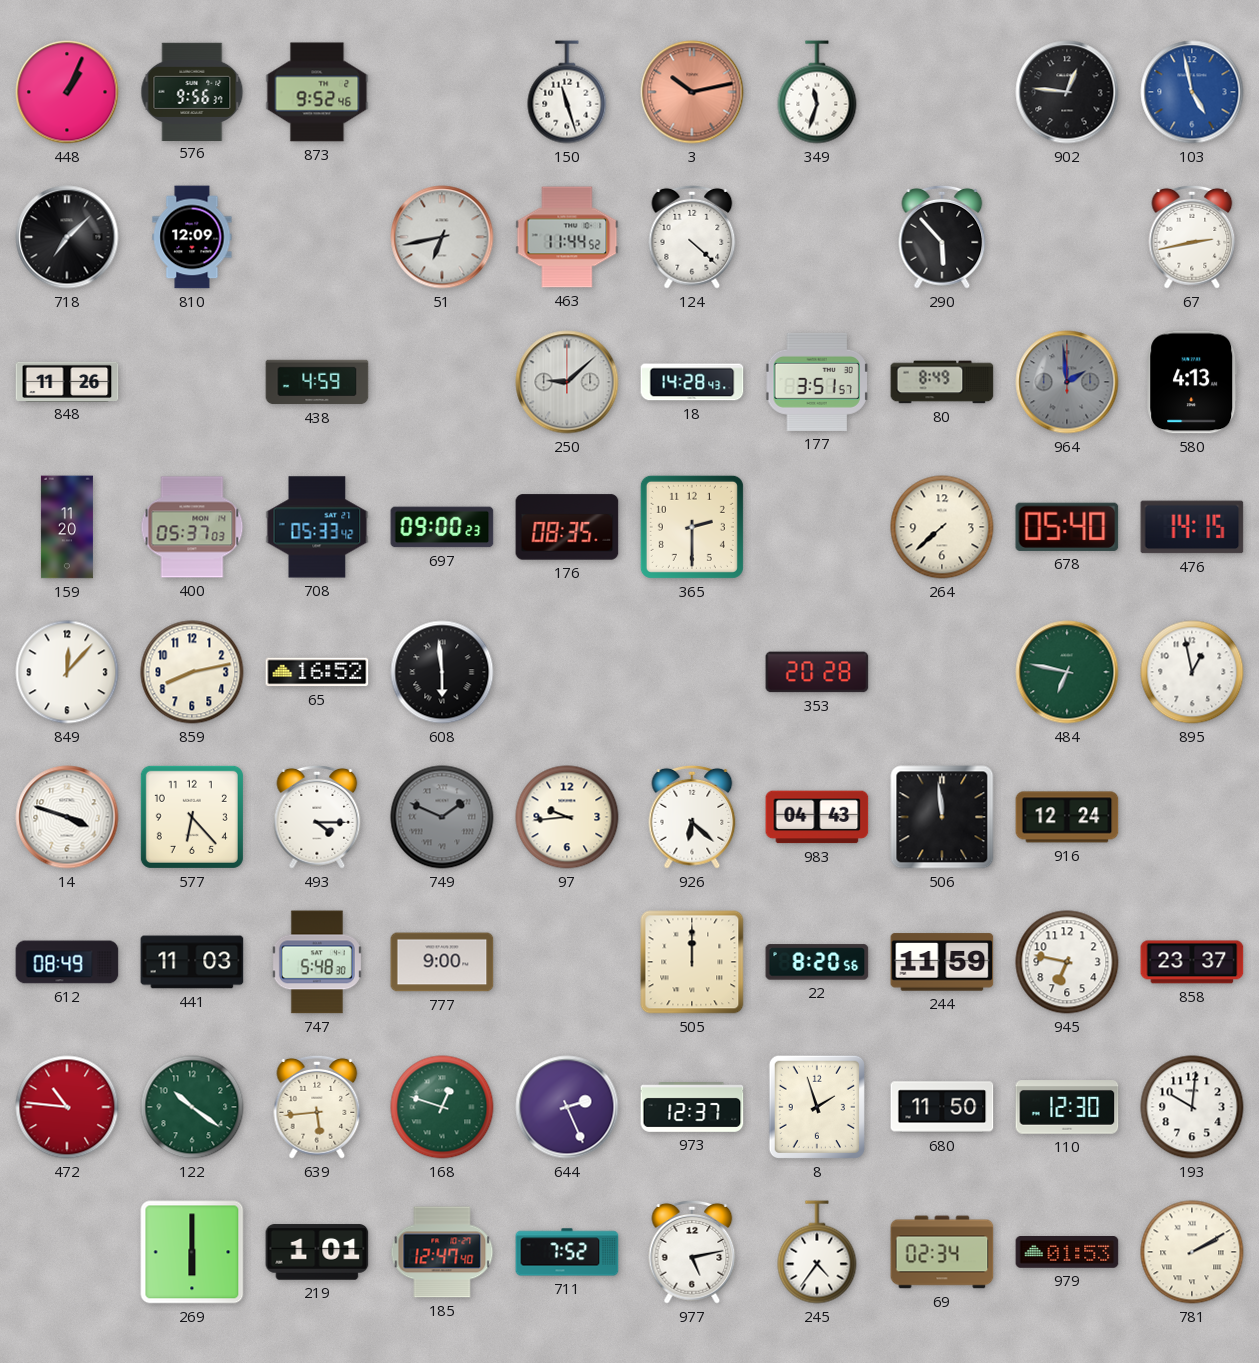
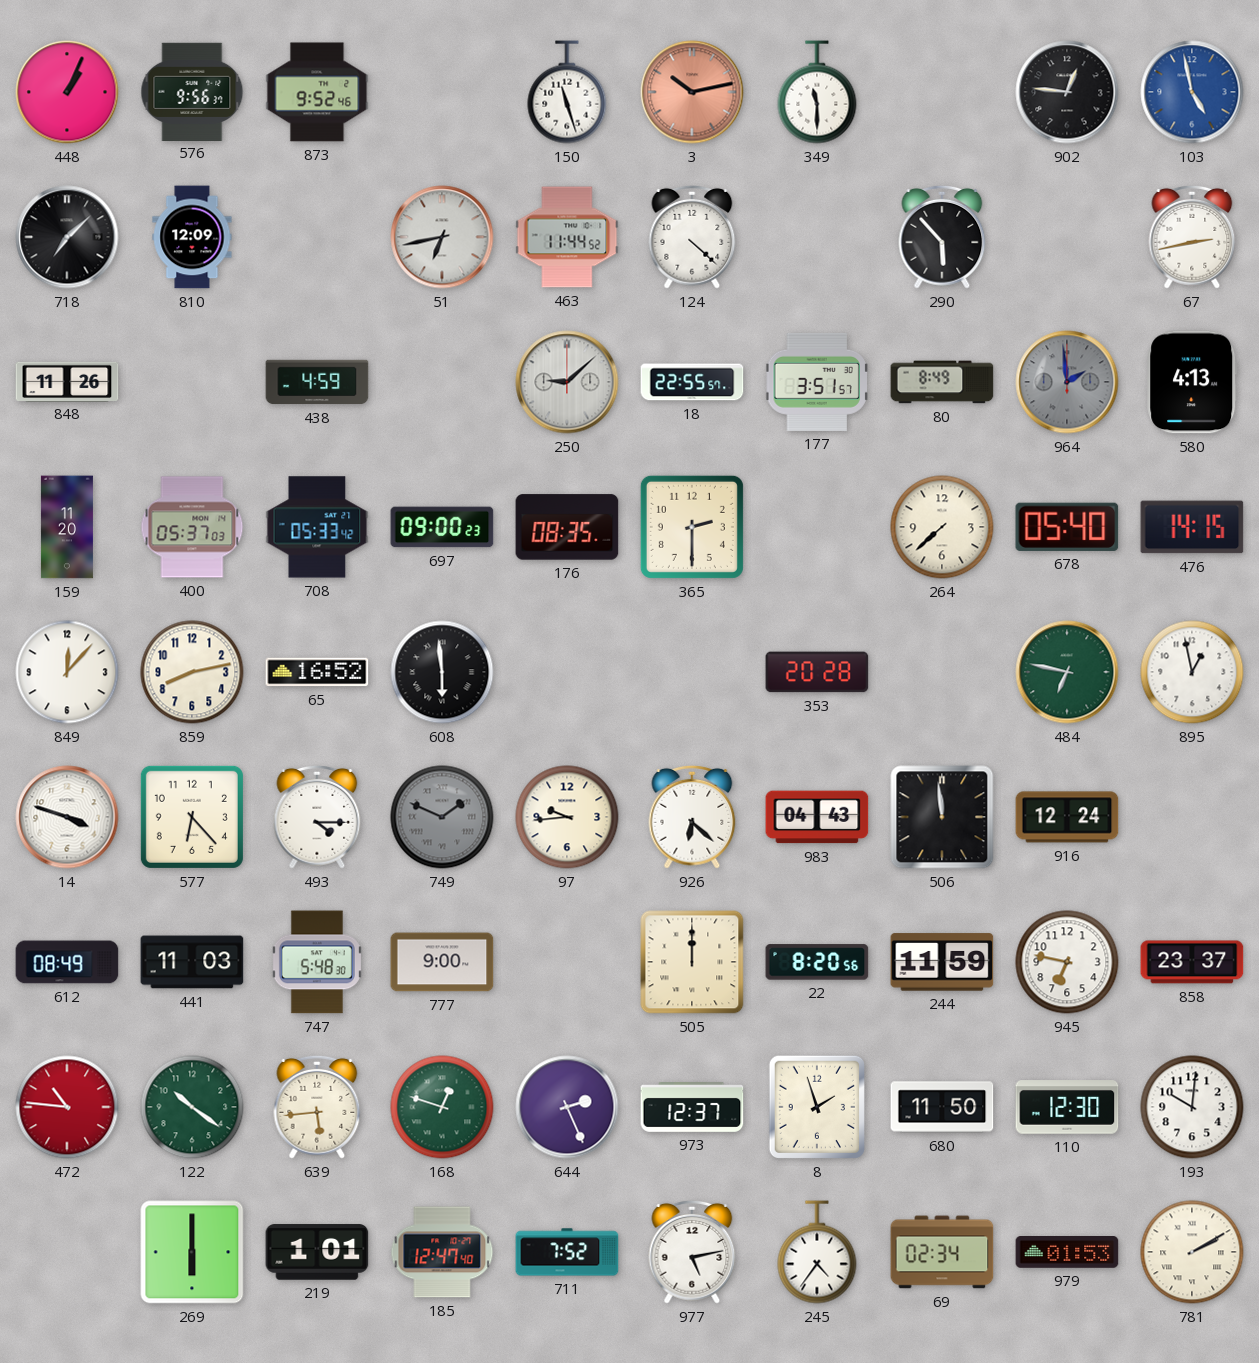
349: 11:33 -> 11:30 (817, 92)
18: 14:28 -> 22:55 (692, 382)
